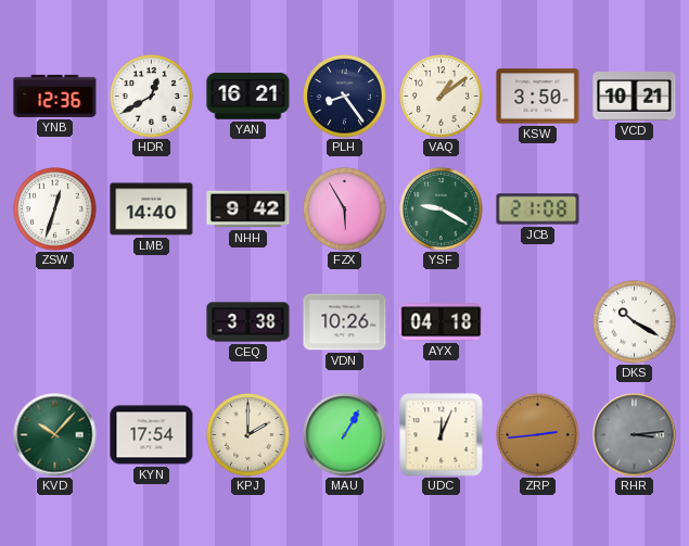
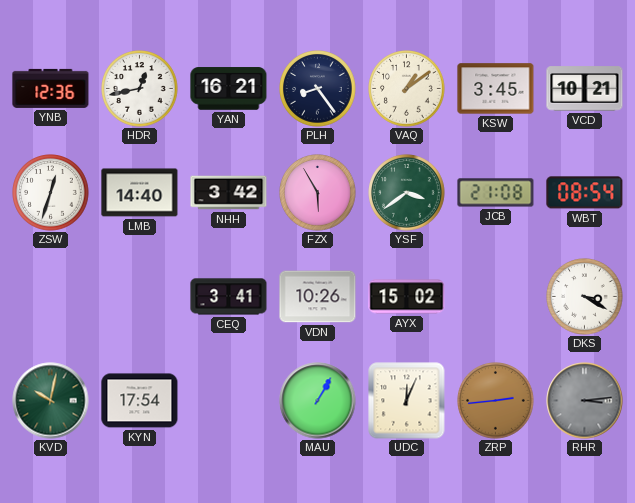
HDR: 12:40 -> 12:43 (140, 89)
KSW: 3:50 -> 3:45 (496, 89)
NHH: 9:42 -> 3:42 (229, 193)
YSF: 9:20 -> 3:39 (407, 193)
WBT: none -> 08:54 (585, 193)
CEQ: 3:38 -> 3:41 (229, 297)
AYX: 04:18 -> 15:02 (407, 297)
DKS: 10:20 -> 3:20 (585, 297)
KVD: 10:07 -> 10:02 (51, 401)
KPJ: 2:00 -> none (248, 435)
